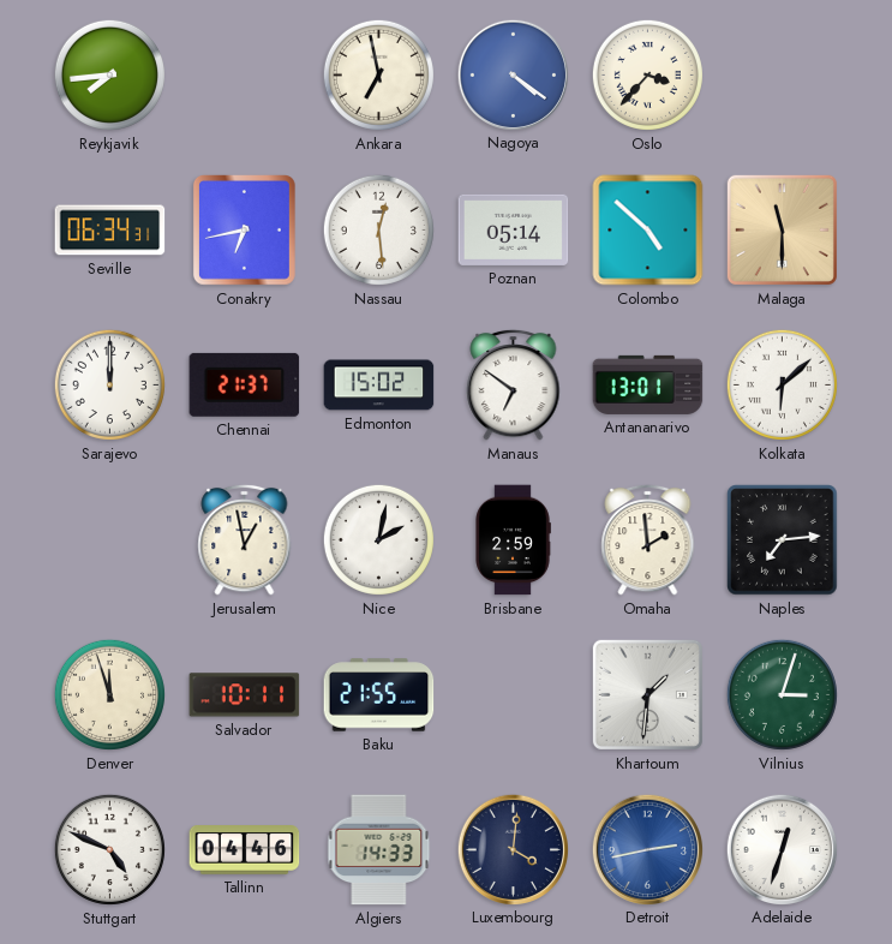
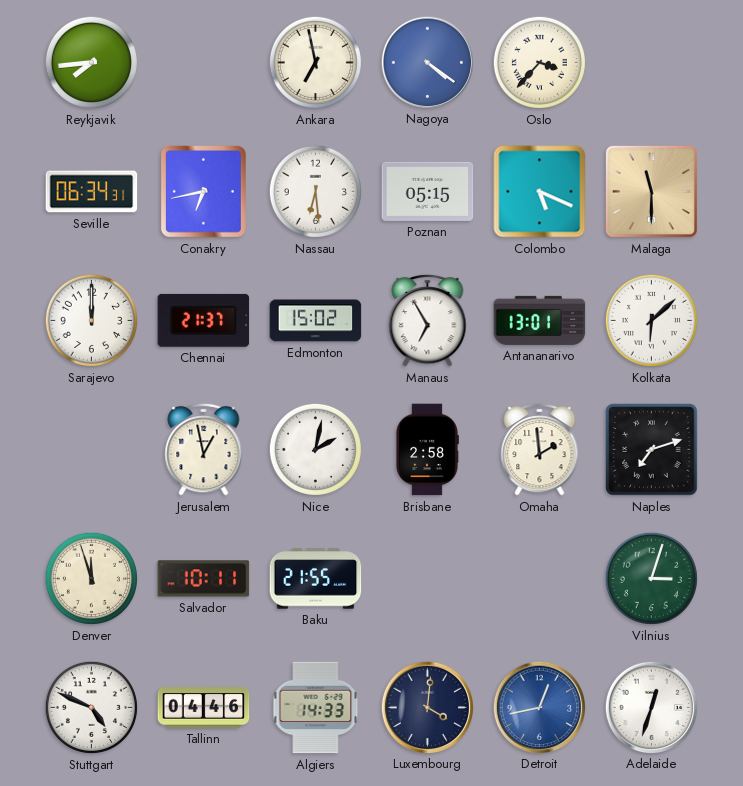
Nassau: 12:29 -> 6:29 (315, 191)
Poznan: 05:14 -> 05:15 (428, 191)
Colombo: 4:52 -> 5:19 (540, 192)
Manaus: 6:51 -> 6:55 (428, 320)
Brisbane: 2:59 -> 2:58 (427, 450)
Naples: 7:14 -> 7:12 (652, 450)
Khartoum: 1:31 -> none (647, 694)
Detroit: 2:43 -> 12:43 (539, 707)
